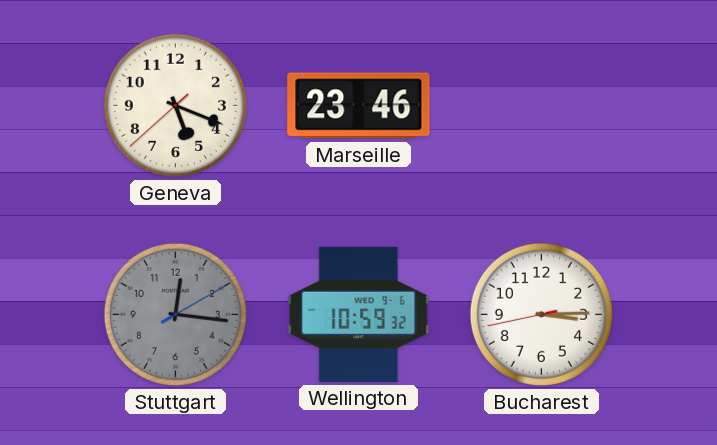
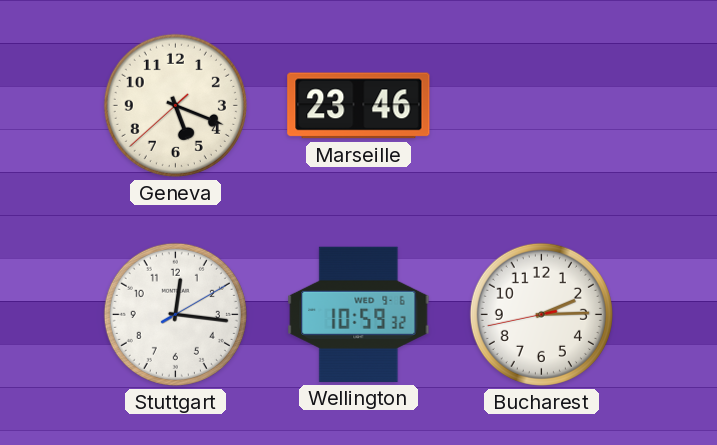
Stuttgart dial: grey -> white (175, 314)
Bucharest: 3:14 -> 2:14 (541, 314)
